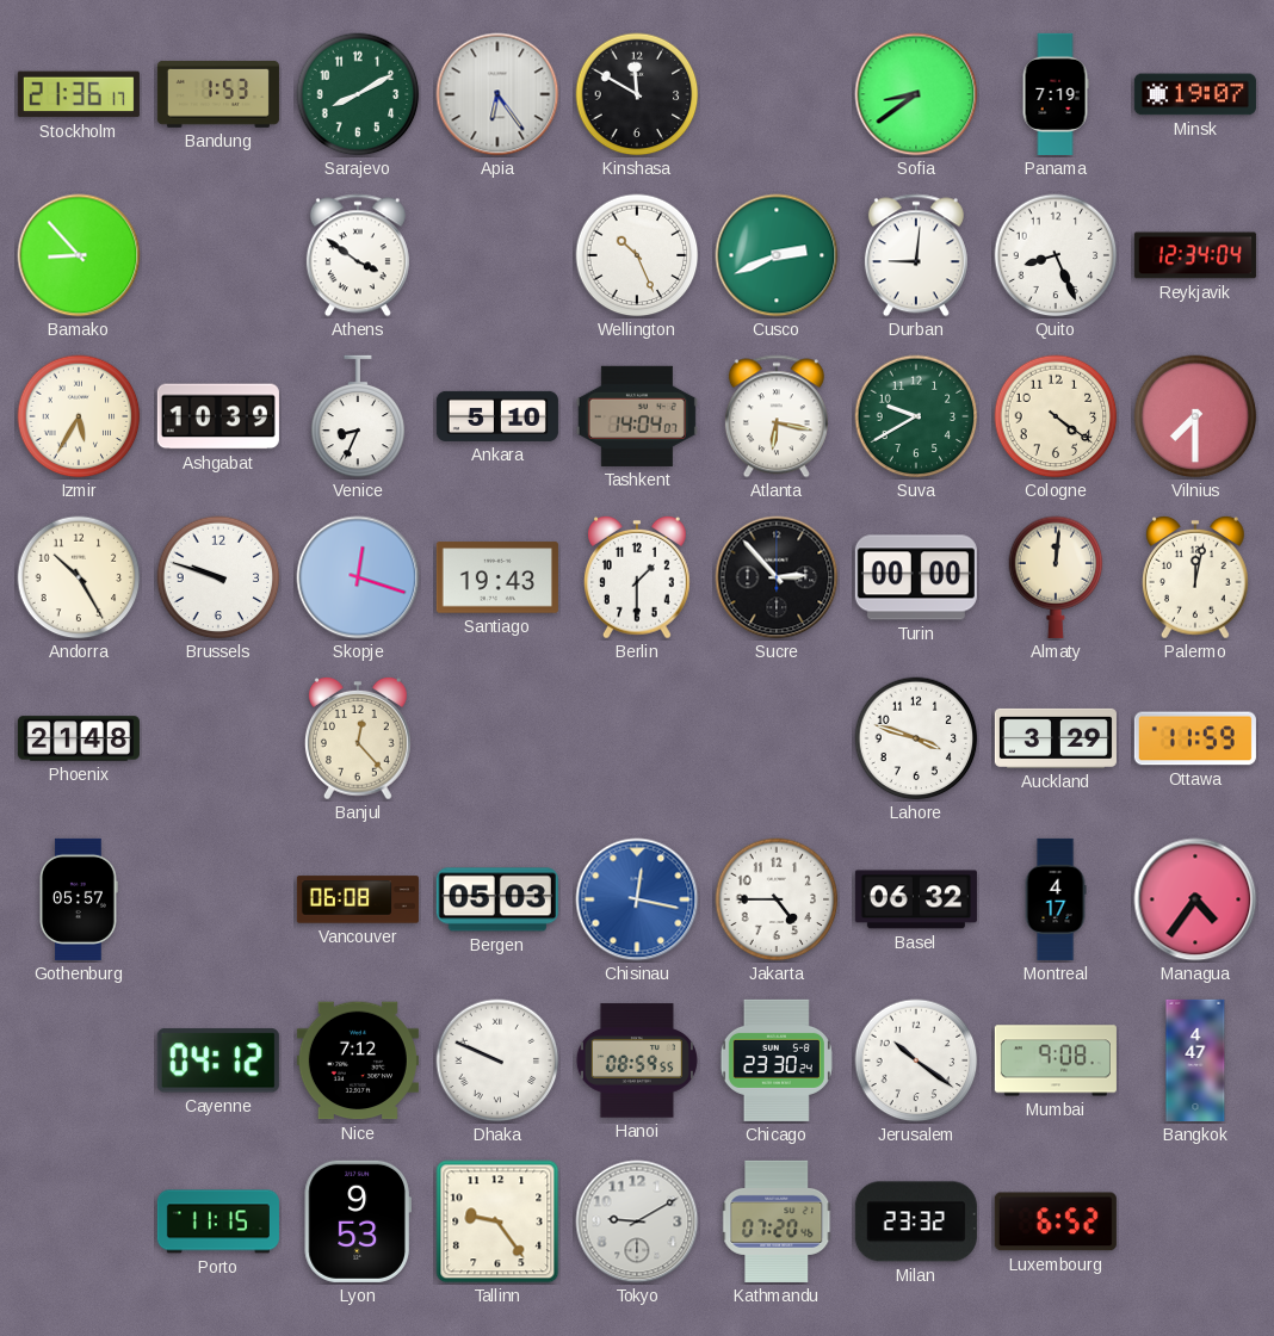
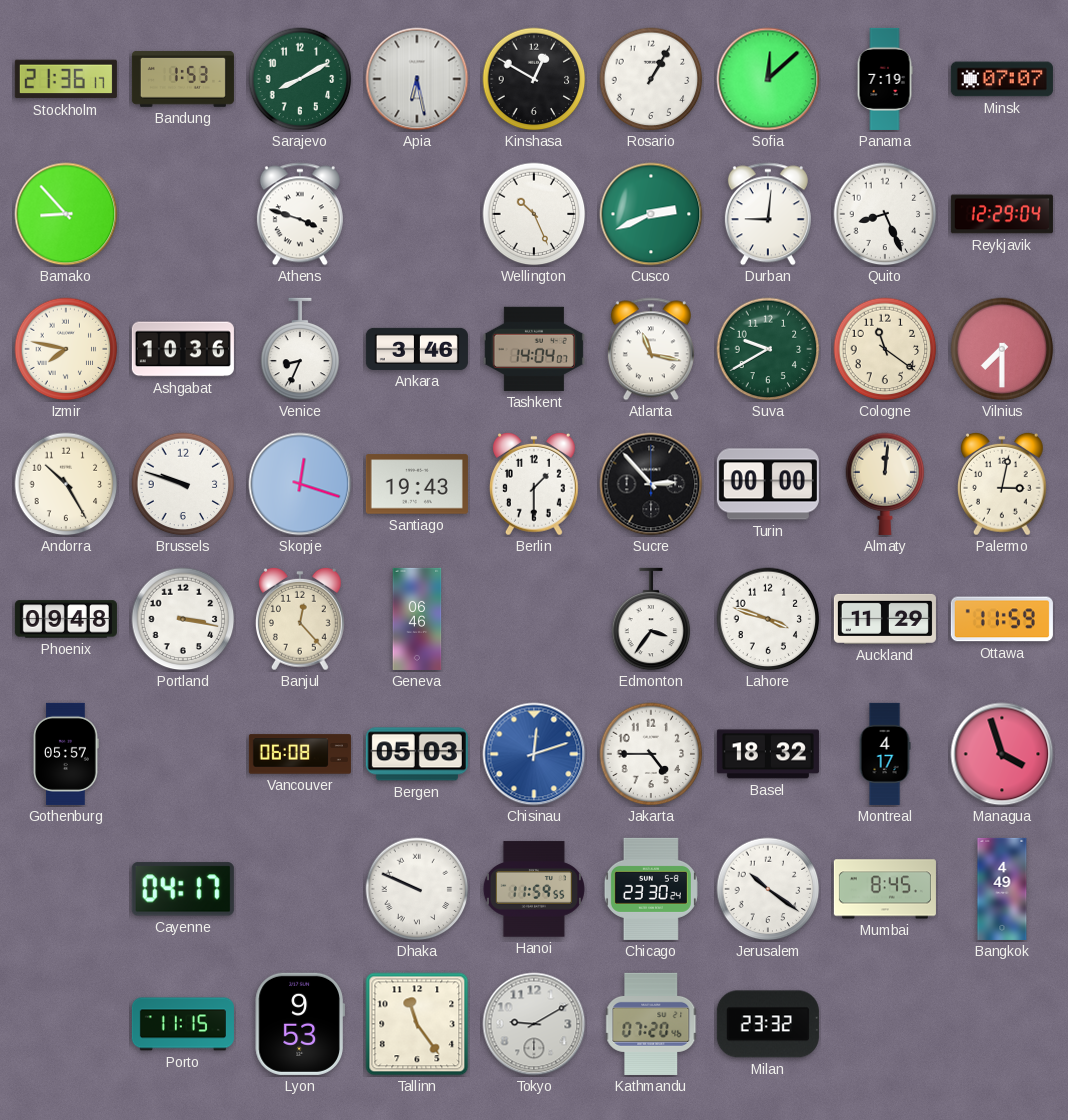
Apia: 6:24 -> 6:28 (417, 79)
Kinshasa: 11:50 -> 12:50 (534, 79)
Rosario: none -> 1:05 (651, 79)
Sofia: 8:39 -> 12:08 (768, 79)
Minsk: 19:07 -> 07:07 (1002, 79)
Athens: 3:51 -> 3:48 (300, 214)
Reykjavik: 12:34 -> 12:29 (1002, 214)
Izmir: 5:35 -> 7:47 (66, 349)
Ashgabat: 10:39 -> 10:36 (183, 349)
Ankara: 5:10 -> 3:46 (417, 349)
Atlanta: 6:17 -> 11:17 (651, 349)
Cologne: 4:21 -> 11:21 (885, 349)
Palermo: 12:02 -> 3:02 (1002, 484)
Phoenix: 21:48 -> 09:48 (66, 619)
Portland: none -> 3:17 (183, 619)
Geneva: none -> 06:46 (417, 619)
Edmonton: none -> 3:36 (651, 619)
Auckland: 3:29 -> 11:29 (885, 619)
Chisinau: 12:17 -> 12:12 (534, 754)
Basel: 06:32 -> 18:32 (768, 754)
Managua: 4:36 -> 3:57 (1002, 754)
Cayenne: 04:12 -> 04:17 (183, 889)
Nice: 7:12 -> none (358, 1060)
Hanoi: 08:59 -> 11:59 (534, 889)
Mumbai: 9:08 -> 8:45 (885, 889)
Bangkok: 4:47 -> 4:49 (1002, 889)
Tallinn: 9:24 -> 11:24 (417, 1024)
Luxembourg: 6:52 -> none (1056, 1221)
